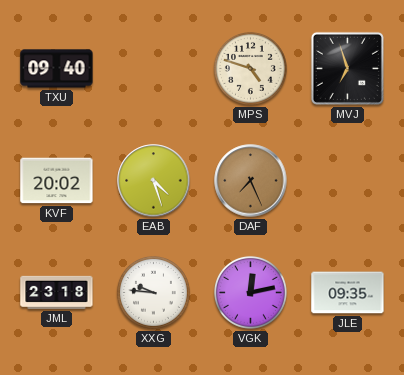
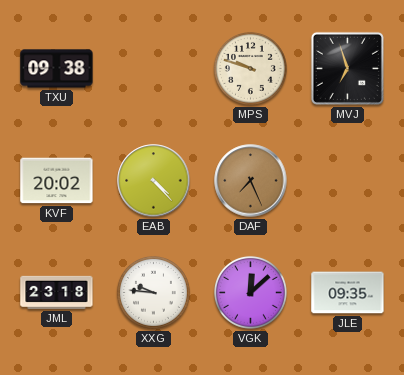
TXU: 09:40 -> 09:38 (57, 69)
MPS: 4:48 -> 9:48 (250, 68)
EAB: 4:27 -> 4:23 (154, 181)
VGK: 12:13 -> 12:08 (250, 292)
